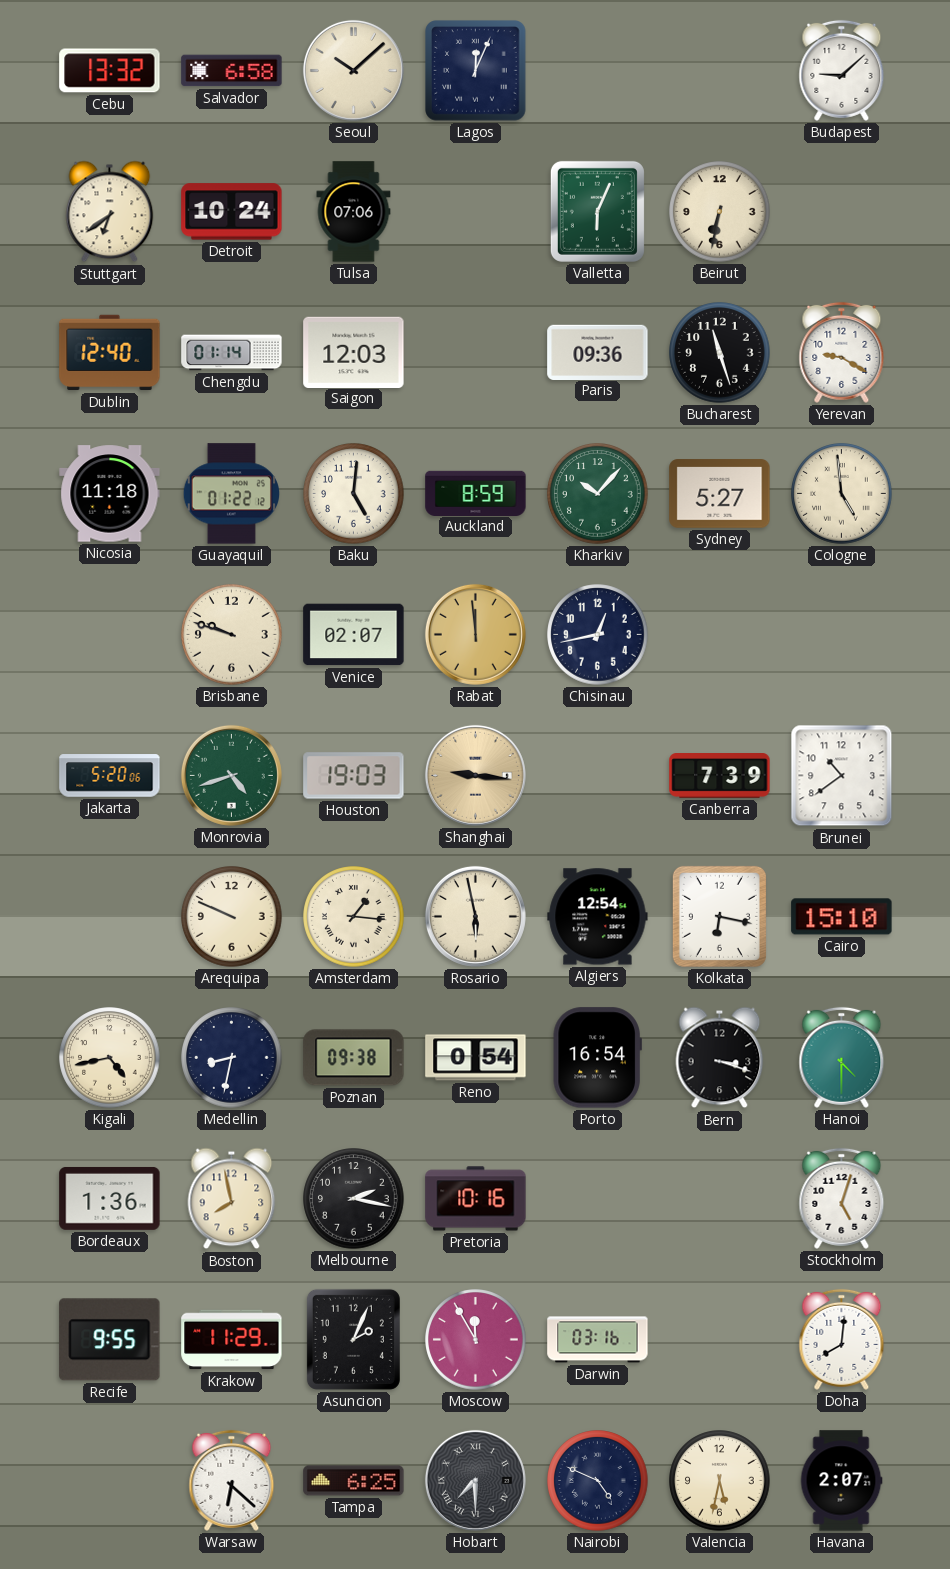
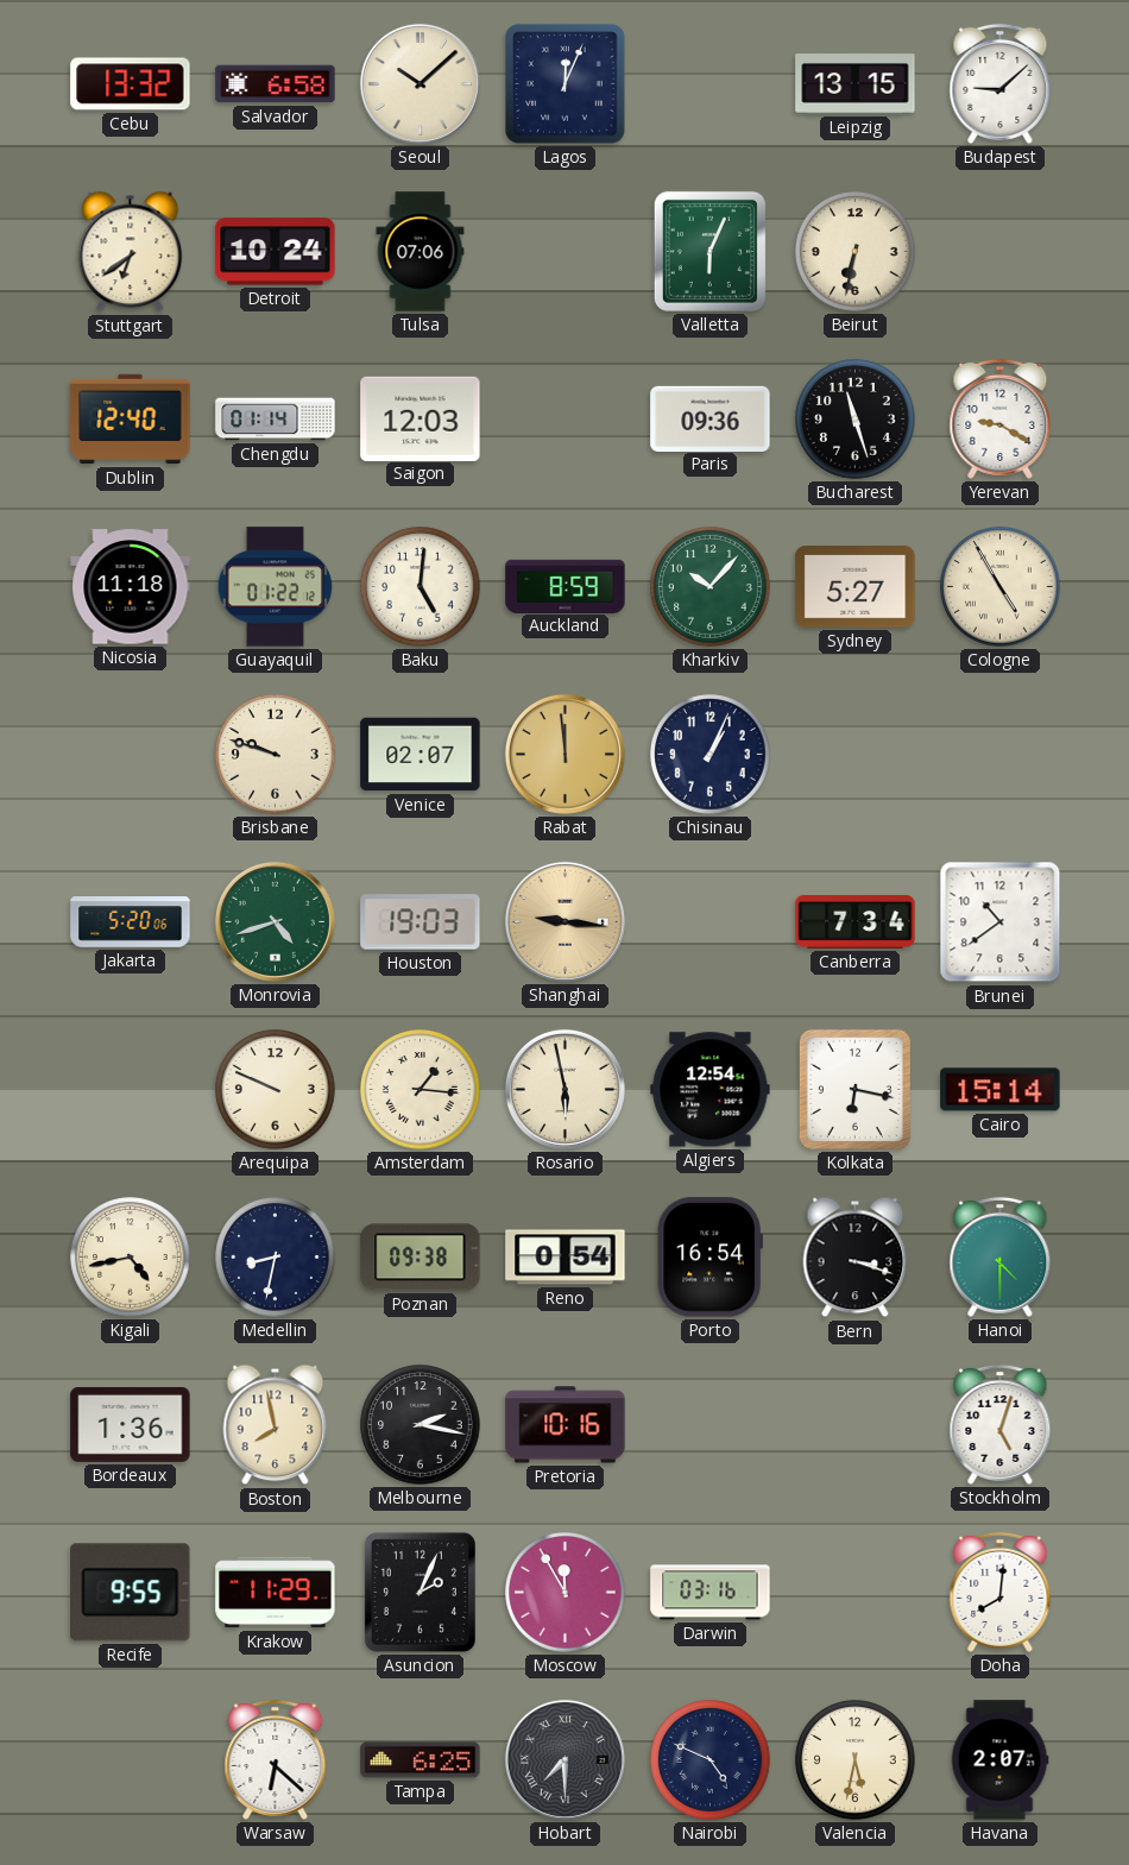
Leipzig: none -> 13:15 (856, 84)
Cologne: 4:59 -> 4:55 (1001, 587)
Chisinau: 12:43 -> 1:04 (711, 755)
Canberra: 7:39 -> 7:34 (856, 922)
Cairo: 15:10 -> 15:14 (1001, 1090)
